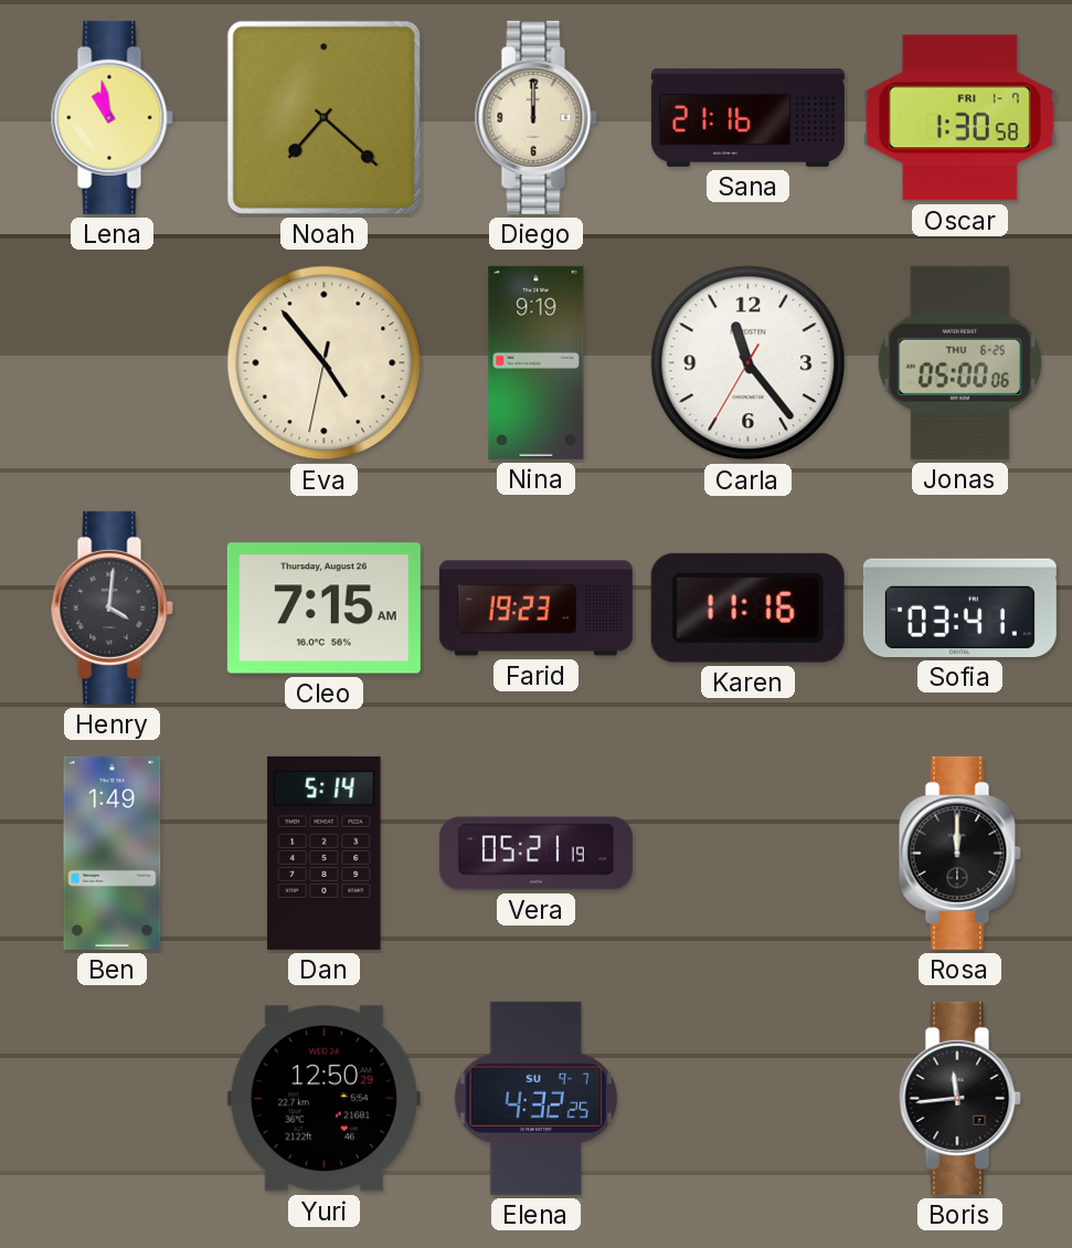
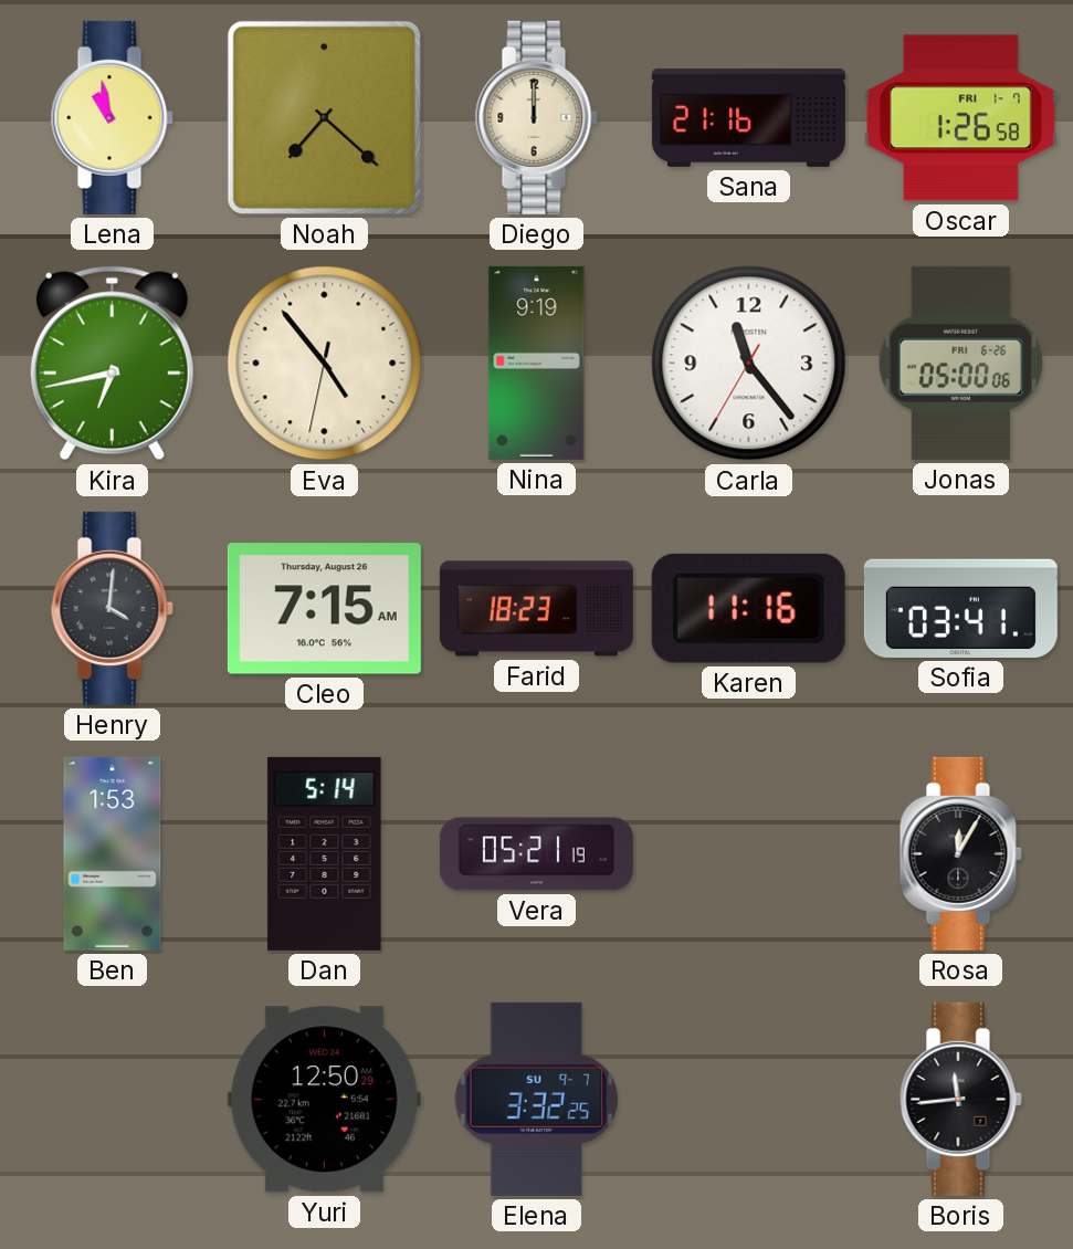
Oscar: 1:30 -> 1:26 (960, 118)
Kira: none -> 6:43 (112, 364)
Jonas date: THU 6-25 -> FRI 6-26 (960, 363)
Farid: 19:23 -> 18:23 (536, 609)
Ben: 1:49 -> 1:53 (113, 853)
Rosa: 12:00 -> 12:05 (960, 853)
Elena: 4:32 -> 3:32 (536, 1099)
